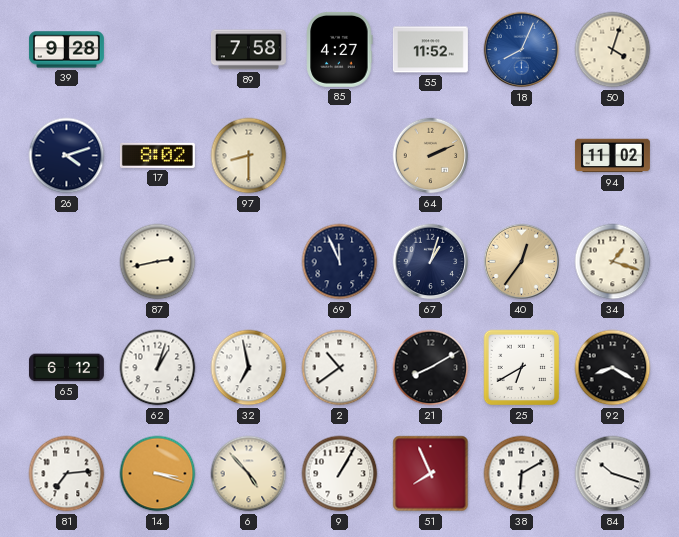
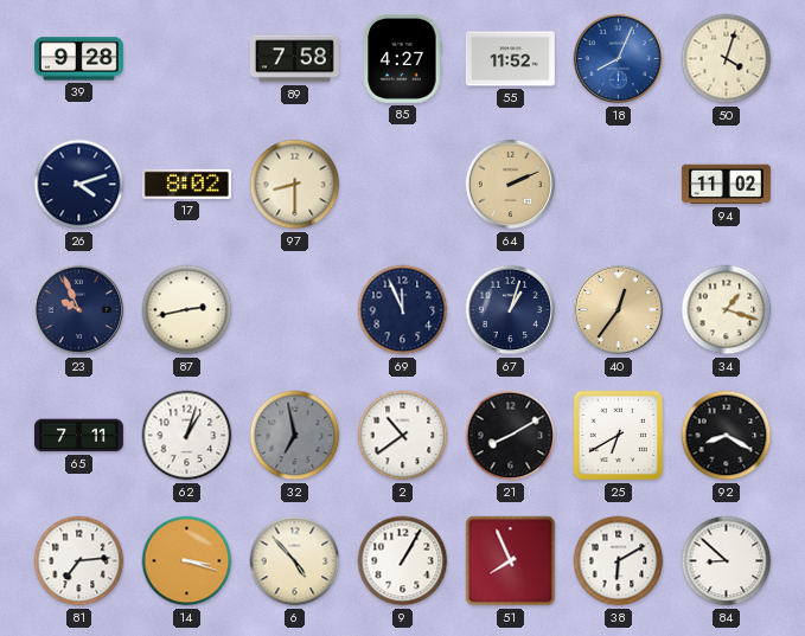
23: none -> 9:56 (79, 310)
65: 6:12 -> 7:11 (78, 436)
32 dial: white -> grey (295, 436)
84: 10:18 -> 8:52 (727, 561)
